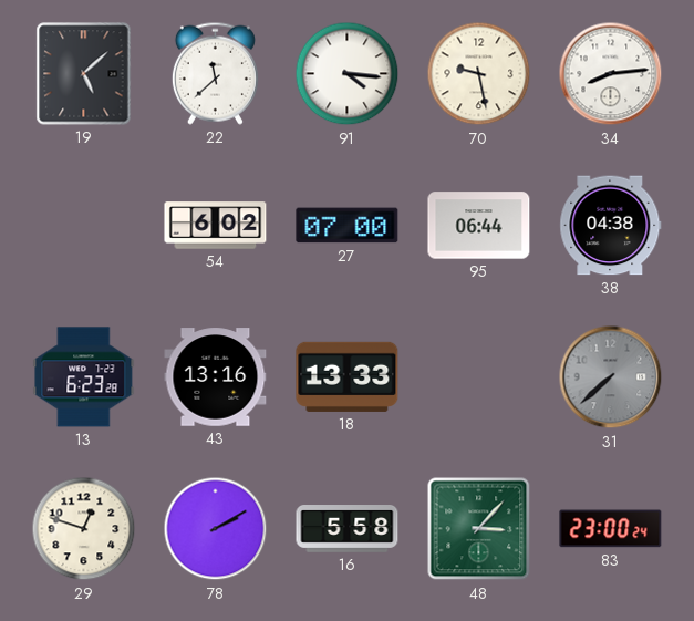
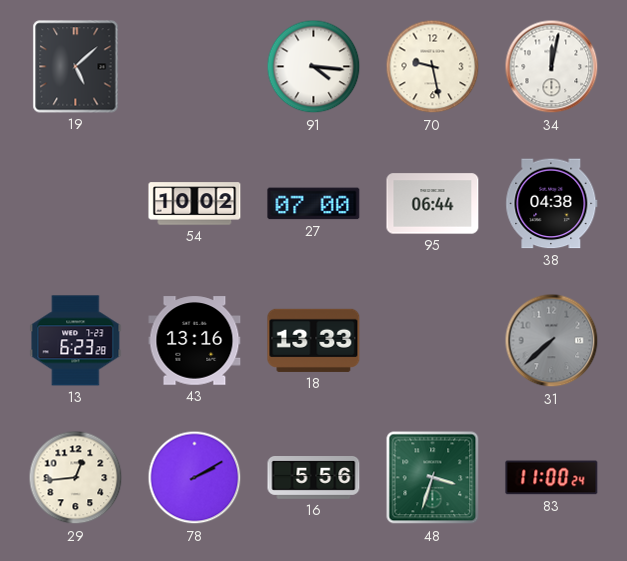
22: 11:38 -> none (215, 73)
34: 8:14 -> 12:02 (552, 67)
54: 6:02 -> 10:02 (195, 204)
29: 12:48 -> 12:44 (76, 478)
16: 5:58 -> 5:56 (314, 478)
48: 3:07 -> 3:33 (433, 478)
83: 23:00 -> 11:00 (552, 478)
